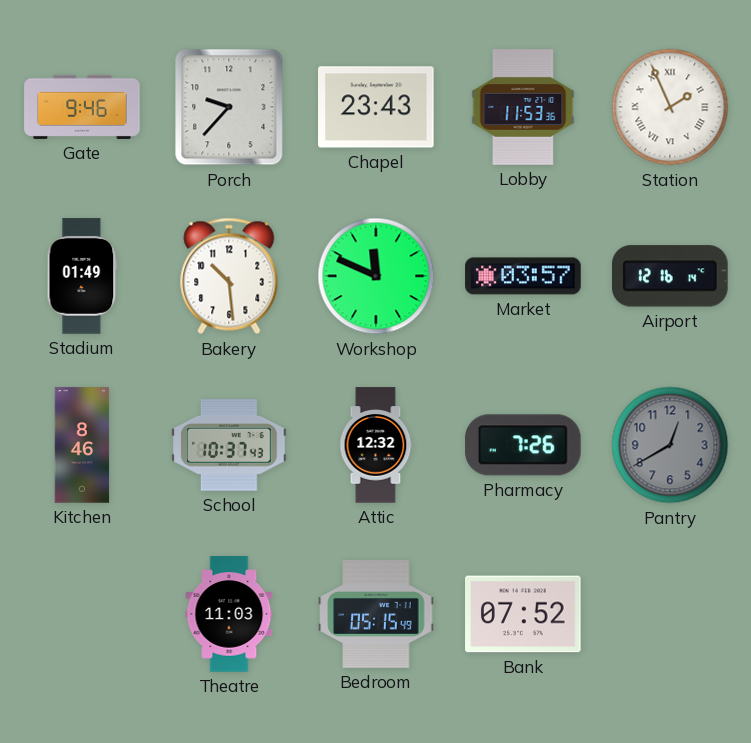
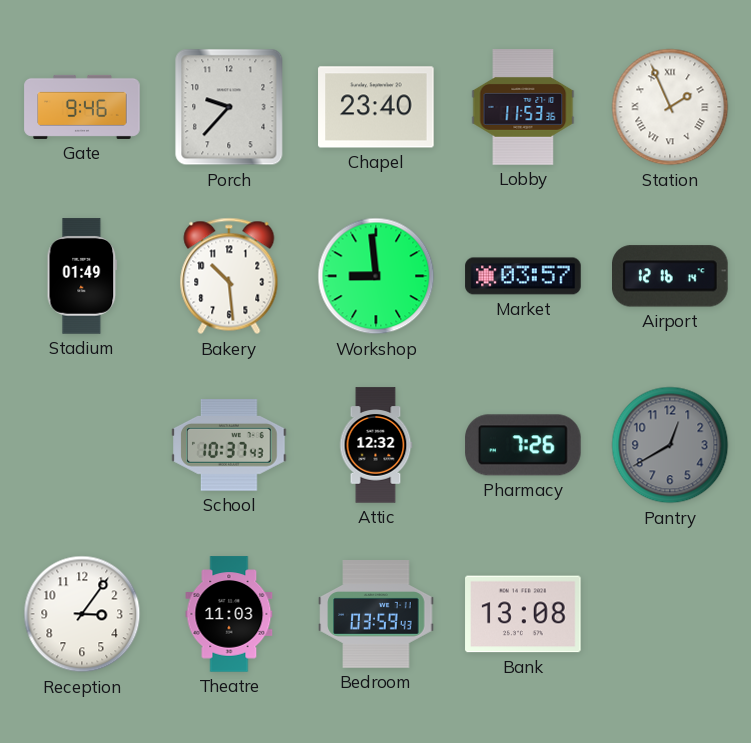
Chapel: 23:43 -> 23:40 (376, 107)
Workshop: 11:49 -> 8:59 (376, 276)
Kitchen: 8:46 -> none (82, 445)
Reception: none -> 3:06 (82, 614)
Bedroom: 05:15 -> 03:59 (376, 614)
Bank: 07:52 -> 13:08 (523, 614)
